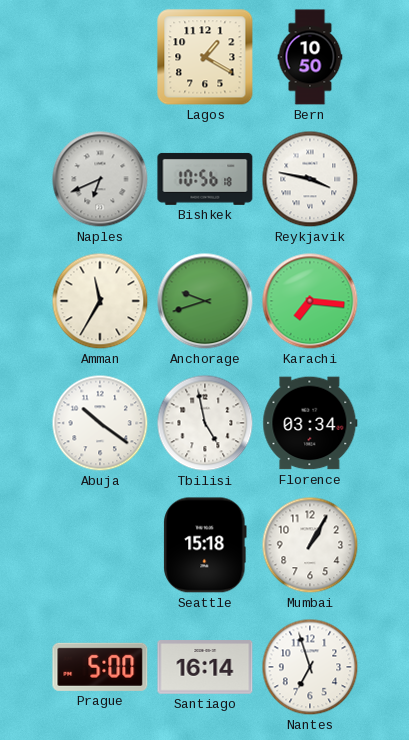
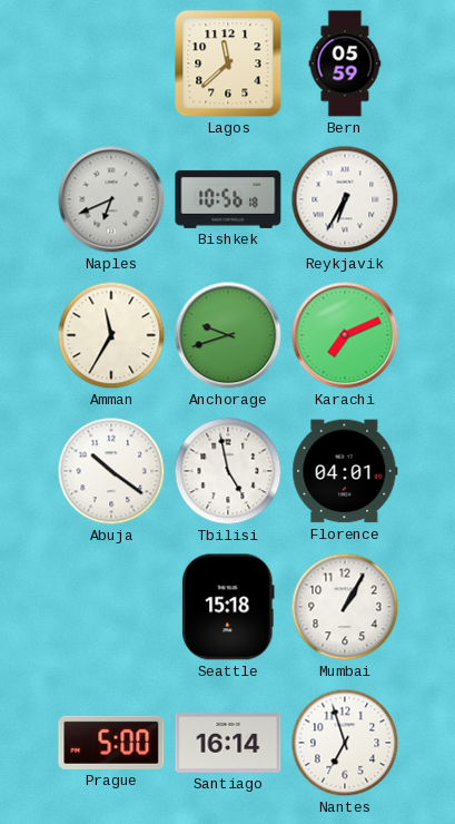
Lagos: 1:20 -> 11:38 (228, 63)
Bern: 10:50 -> 05:59 (345, 63)
Reykjavik: 3:47 -> 6:35 (345, 199)
Karachi: 7:16 -> 7:11 (345, 335)
Florence: 03:34 -> 04:01 (345, 471)
